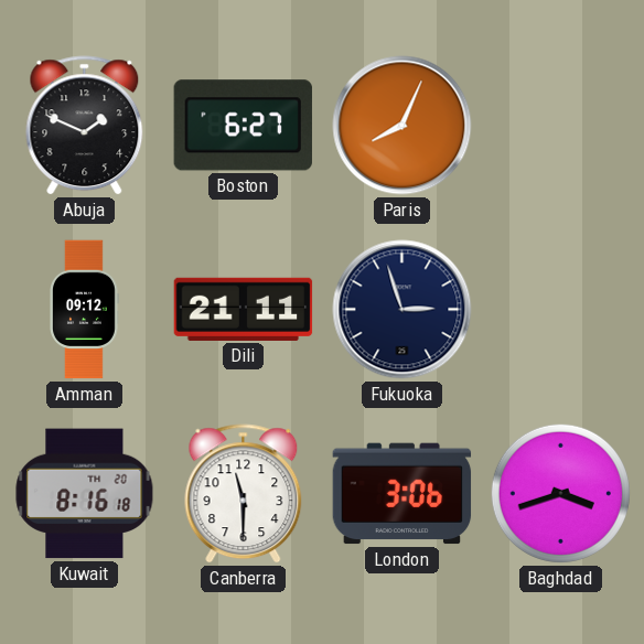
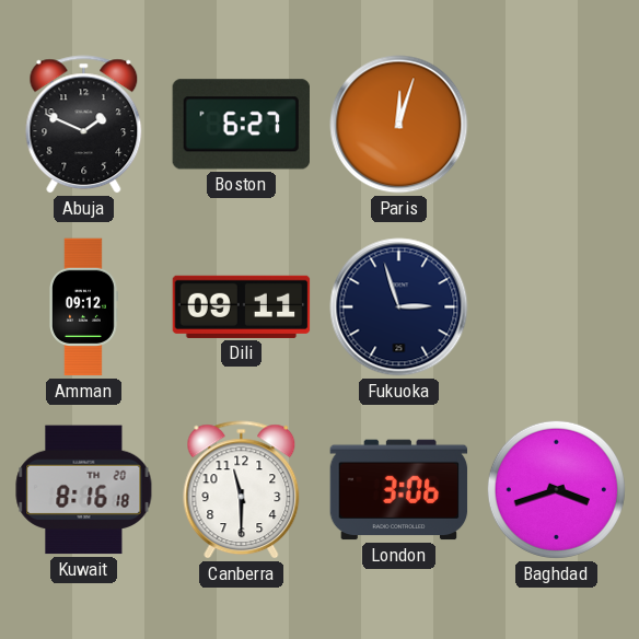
Paris: 8:04 -> 12:03 (399, 125)
Dili: 21:11 -> 09:11 (242, 306)
